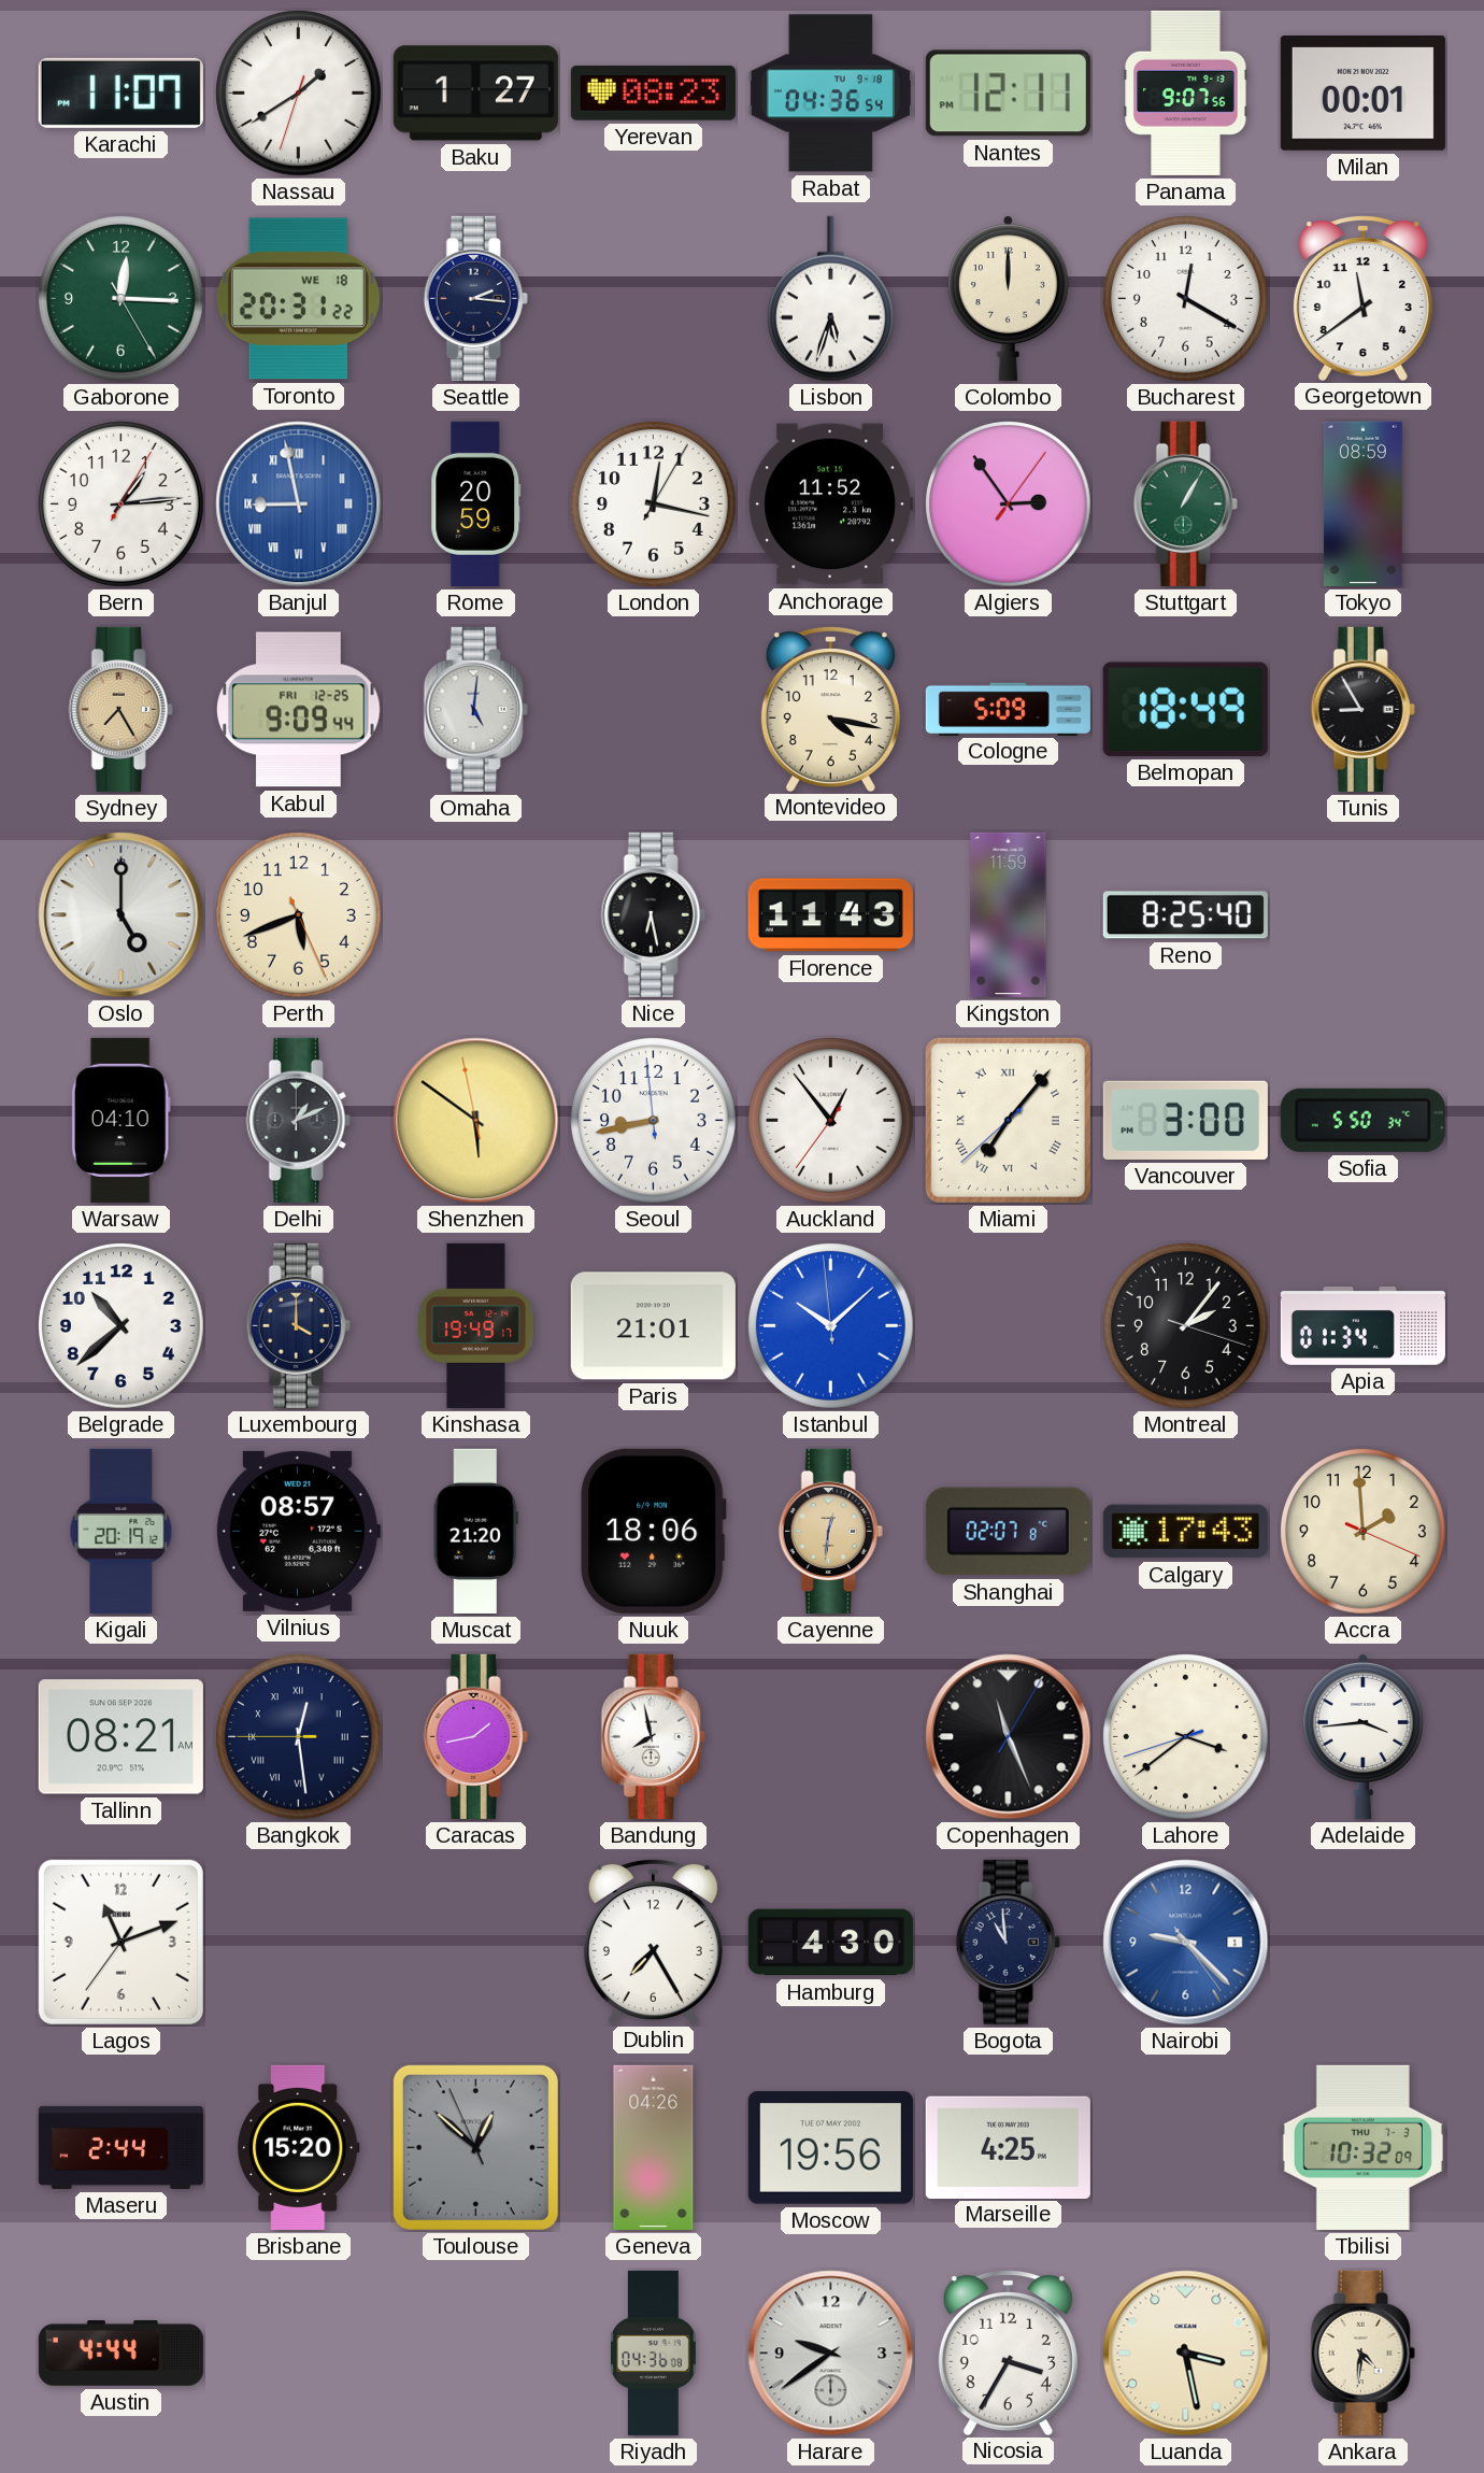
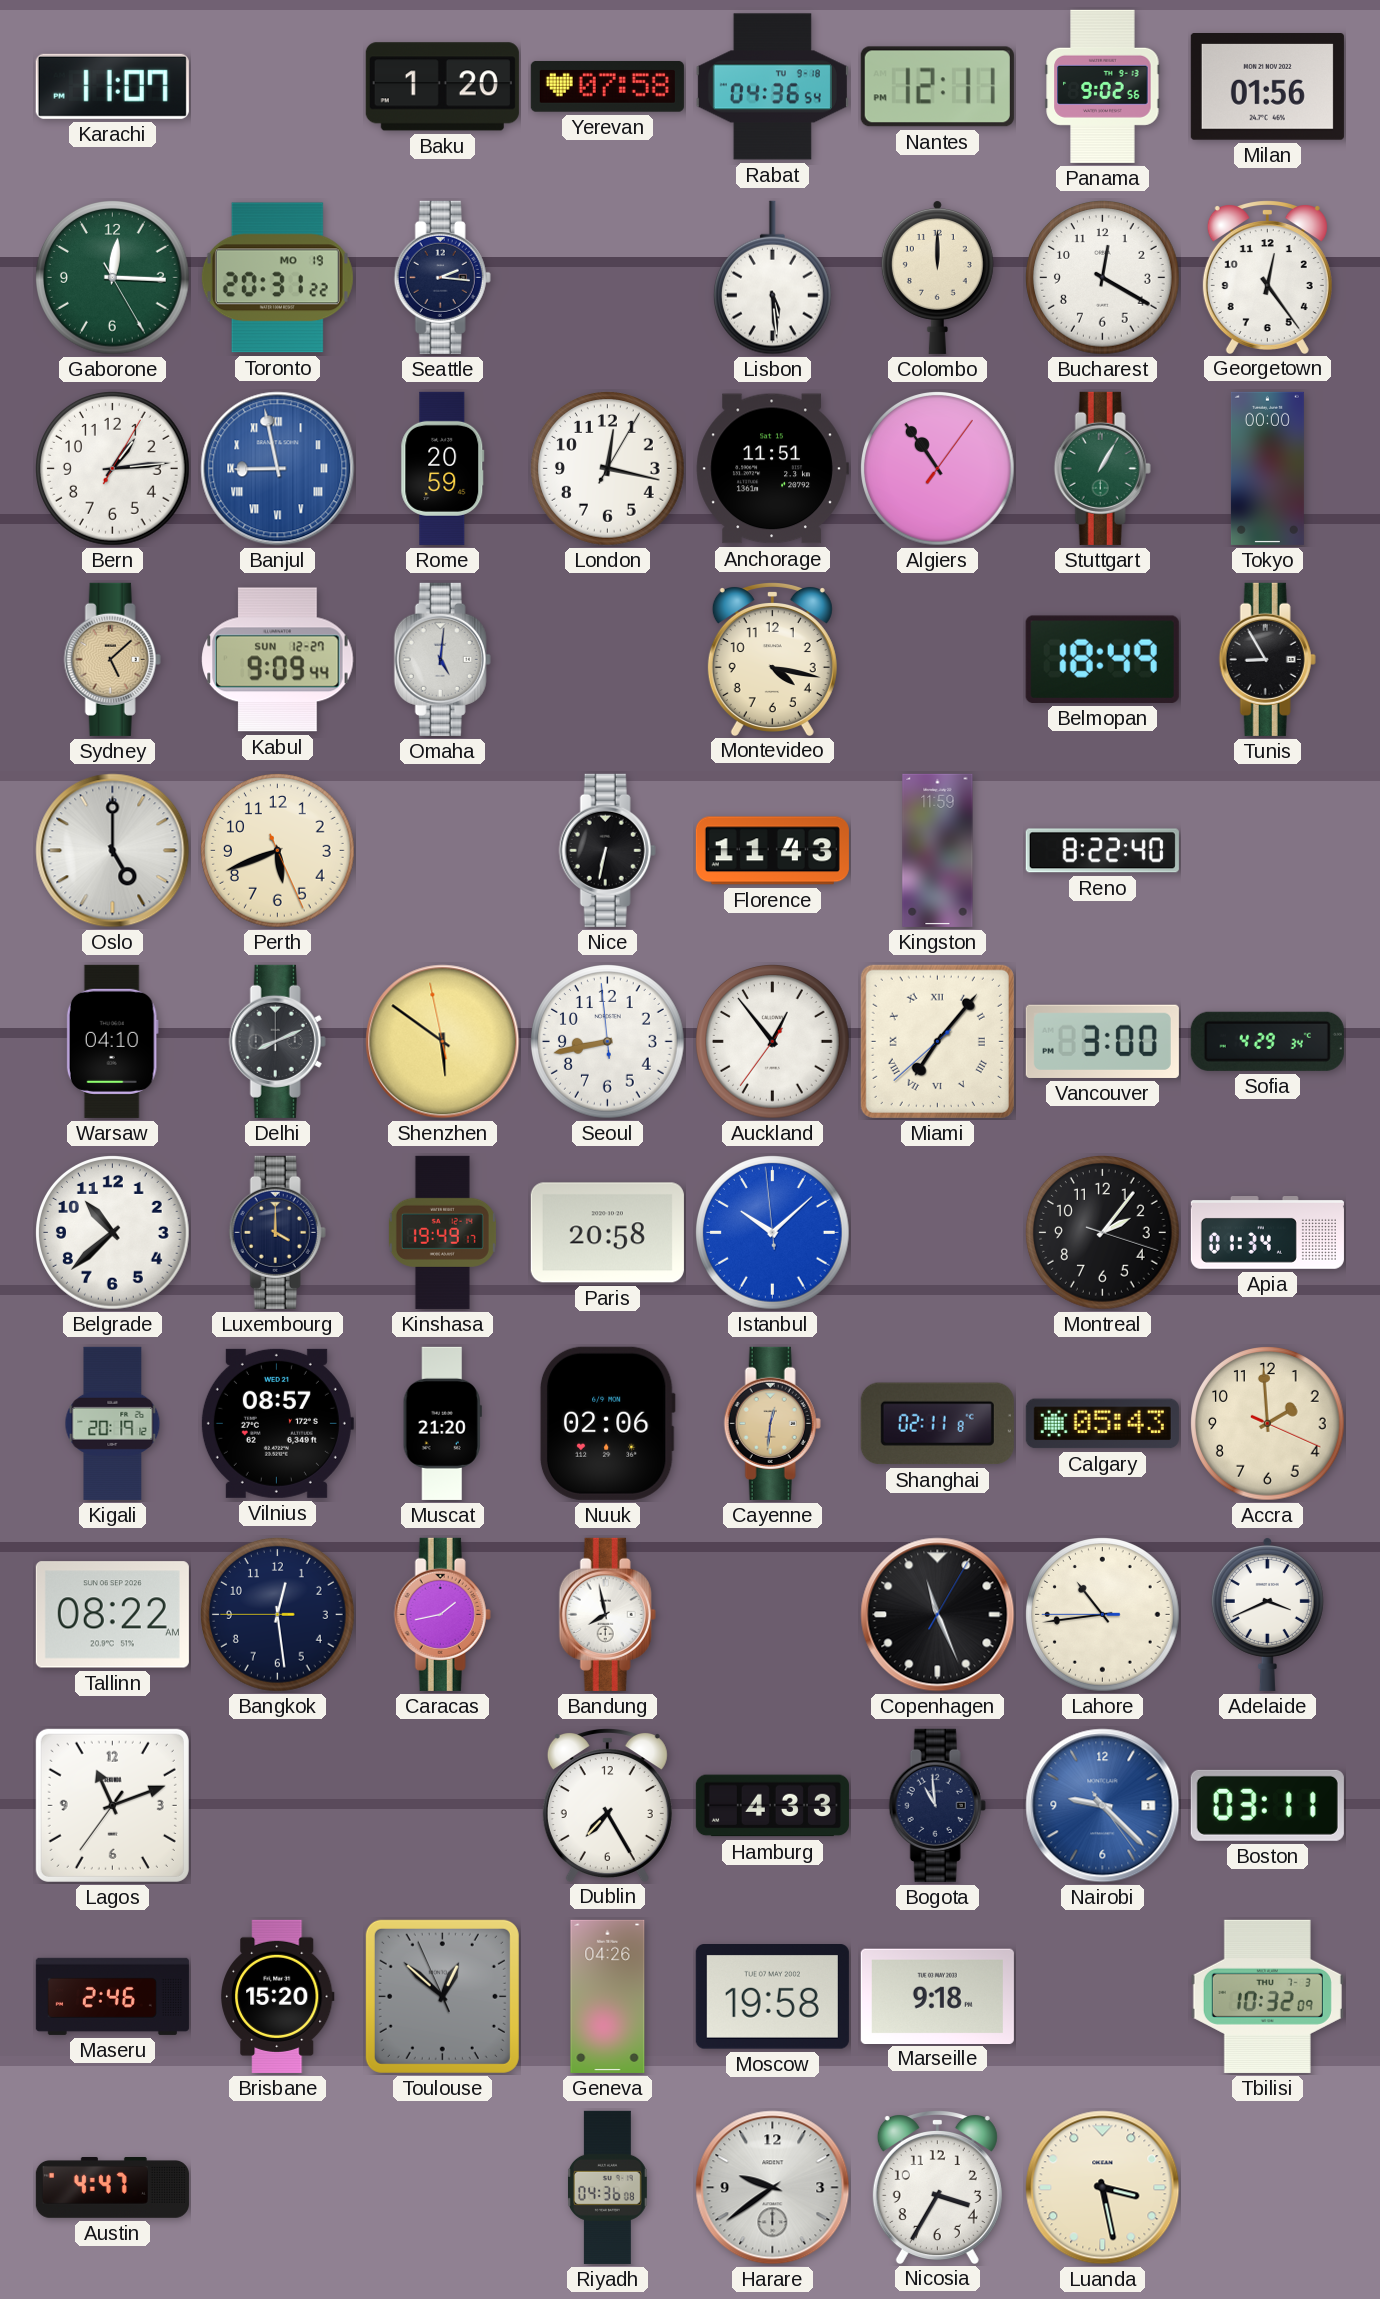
Nassau: 1:39 -> none (299, 94)
Baku: 1:27 -> 1:20 (442, 87)
Yerevan: 08:23 -> 07:58 (607, 87)
Panama: 9:07 -> 9:02 (1103, 86)
Milan: 00:01 -> 01:56 (1267, 87)
Toronto date: WE 18 -> MO 19 (277, 278)
Lisbon: 5:33 -> 5:29 (772, 278)
Georgetown: 11:39 -> 12:24 (1267, 277)
Anchorage: 11:52 -> 11:51 (772, 469)
Algiers: 2:54 -> 10:54 (938, 469)
Tokyo: 08:59 -> 00:00 (1267, 468)
Sydney: 7:25 -> 5:08 (112, 659)
Kabul date: FRI 12-25 -> SUN 12-27 (278, 660)
Cologne: 5:09 -> none (1008, 709)
Nice: 6:28 -> 6:32 (607, 850)
Reno: 8:25 -> 8:22 (1102, 851)
Delhi: 1:11 -> 8:11 (277, 1041)
Sofia: 5:50 -> 4:29 (1267, 1041)
Paris: 21:01 -> 20:58 (607, 1233)
Nuuk: 18:06 -> 02:06 (607, 1423)
Shanghai: 02:07 -> 02:11 (937, 1424)
Calgary: 17:43 -> 05:43 (1102, 1424)
Tallinn: 08:21 -> 08:22 (112, 1615)
Bangkok numerals: Roman -> Arabic (278, 1615)
Lahore: 3:38 -> 10:43 (1103, 1615)
Adelaide: 3:44 -> 3:41 (1267, 1614)
Hamburg: 4:30 -> 4:33 (772, 1806)
Boston: none -> 03:11 (1267, 1805)
Maseru: 2:44 -> 2:46 (112, 1996)
Moscow: 19:56 -> 19:58 (772, 1997)
Marseille: 4:25 -> 9:18 (937, 1996)
Austin: 4:44 -> 4:47 (112, 2188)
Ankara: 4:31 -> none (1362, 2353)
